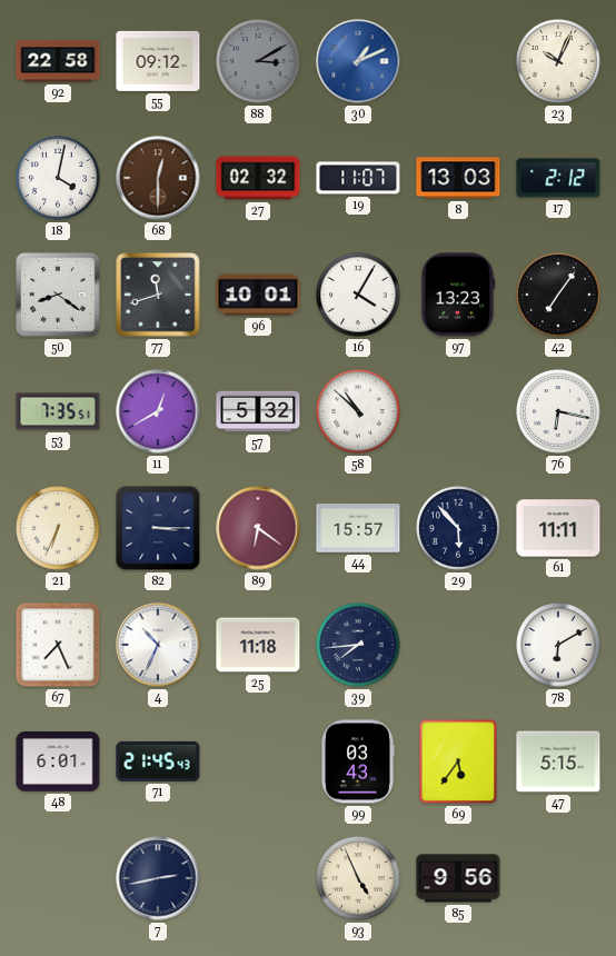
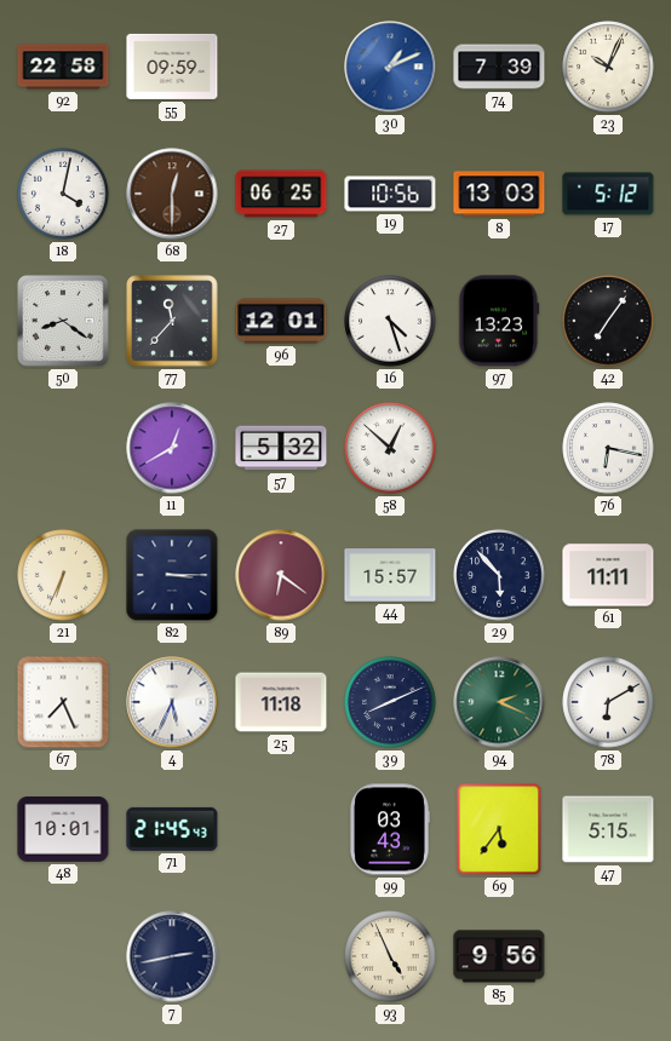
55: 09:12 -> 09:59 (172, 67)
88: 3:10 -> none (258, 61)
74: none -> 7:39 (499, 67)
27: 02:32 -> 06:25 (281, 194)
19: 11:07 -> 10:56 (390, 194)
17: 2:12 -> 5:12 (608, 194)
77: 11:42 -> 11:37 (172, 321)
96: 10:01 -> 12:01 (281, 321)
16: 4:05 -> 4:27 (390, 321)
53: 7:35 -> none (58, 411)
58: 10:52 -> 12:52 (390, 448)
4: 10:34 -> 5:34 (172, 702)
39: 7:44 -> 8:11 (390, 702)
94: none -> 2:19 (499, 702)
48: 6:01 -> 10:01 (63, 830)
